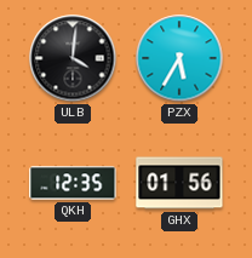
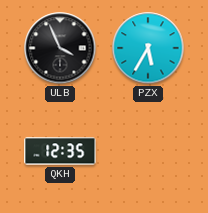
ULB: 4:01 -> 3:56 (60, 48)
GHX: 01:56 -> none (179, 183)
